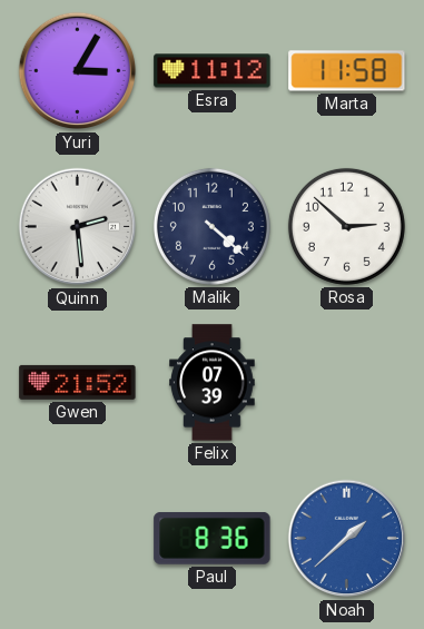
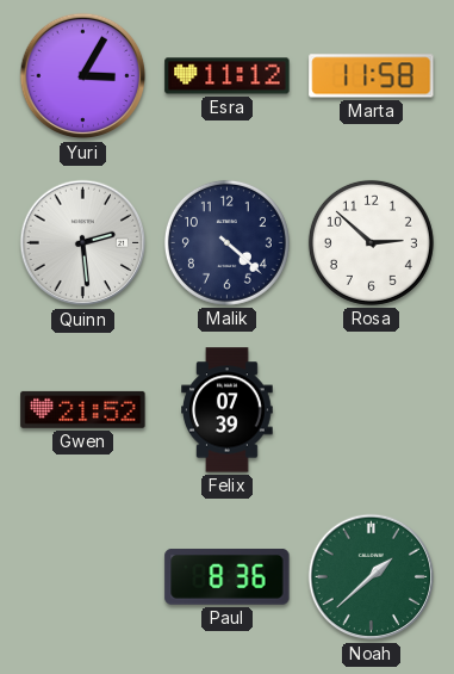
Noah dial: blue -> green (372, 577)
